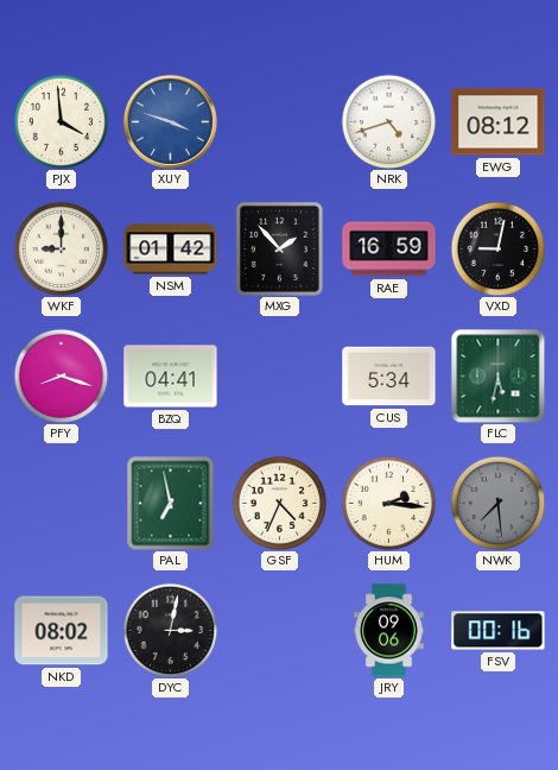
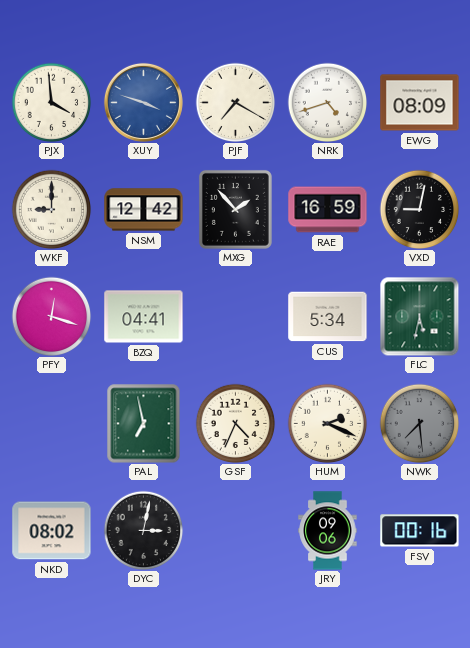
PJF: none -> 7:20 (235, 102)
EWG: 08:12 -> 08:09 (420, 103)
NSM: 01:42 -> 12:42 (144, 210)
PFY: 8:18 -> 12:18 (51, 316)
HUM: 2:16 -> 2:19 (327, 423)
